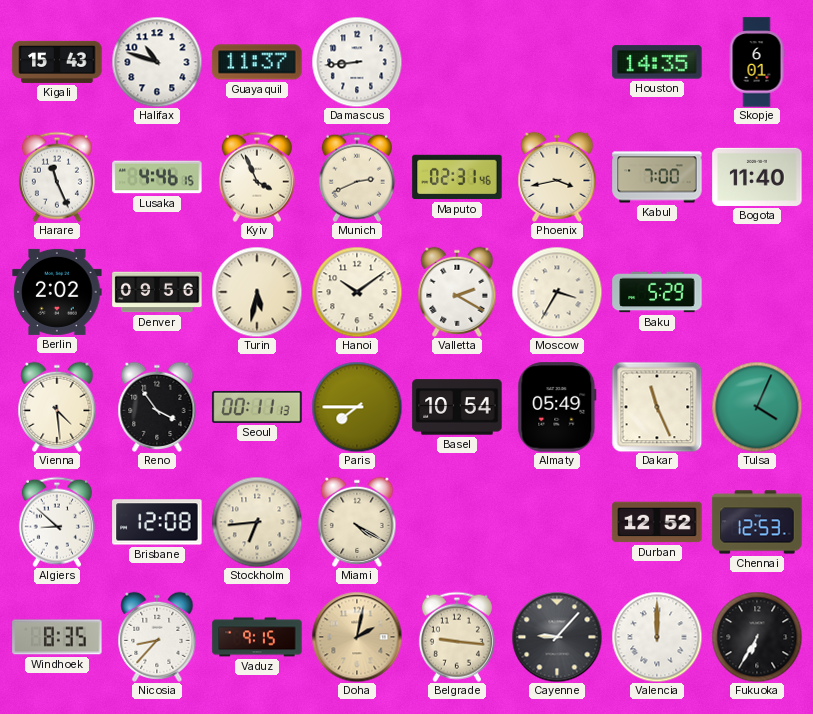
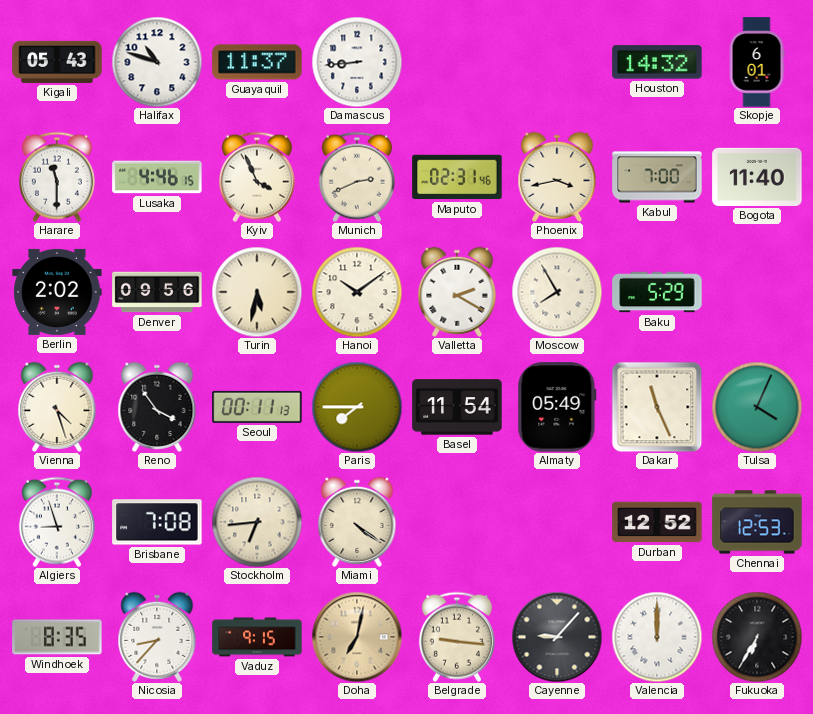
Kigali: 15:43 -> 05:43 (57, 62)
Houston: 14:35 -> 14:32 (657, 62)
Harare: 11:26 -> 11:30 (57, 177)
Moscow: 3:35 -> 7:55 (557, 292)
Vienna: 4:29 -> 4:27 (57, 407)
Basel: 10:54 -> 11:54 (457, 407)
Algiers: 8:52 -> 8:57 (57, 522)
Brisbane: 12:08 -> 7:08 (157, 522)
Miami: 4:20 -> 4:21 (357, 522)
Doha: 2:02 -> 7:02 (357, 637)
